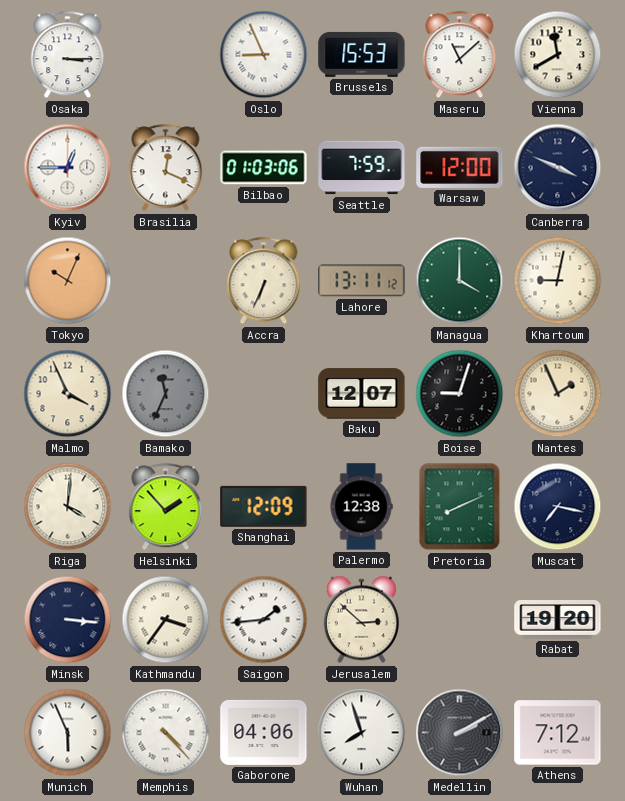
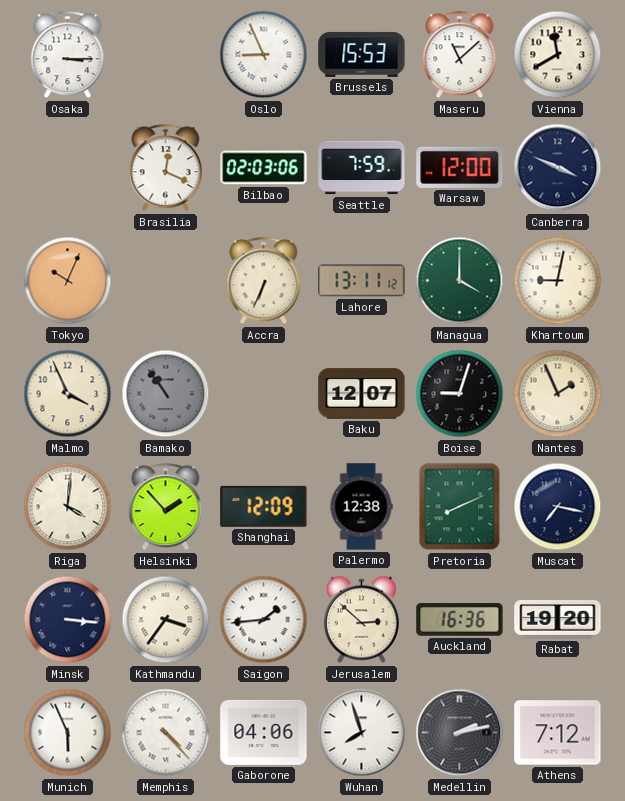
Kyiv: 12:45 -> none (68, 168)
Bilbao: 01:03 -> 02:03 (264, 168)
Bamako: 11:34 -> 10:54 (166, 394)
Auckland: none -> 16:36 (460, 620)
Medellin: 2:10 -> 2:13 (460, 733)
